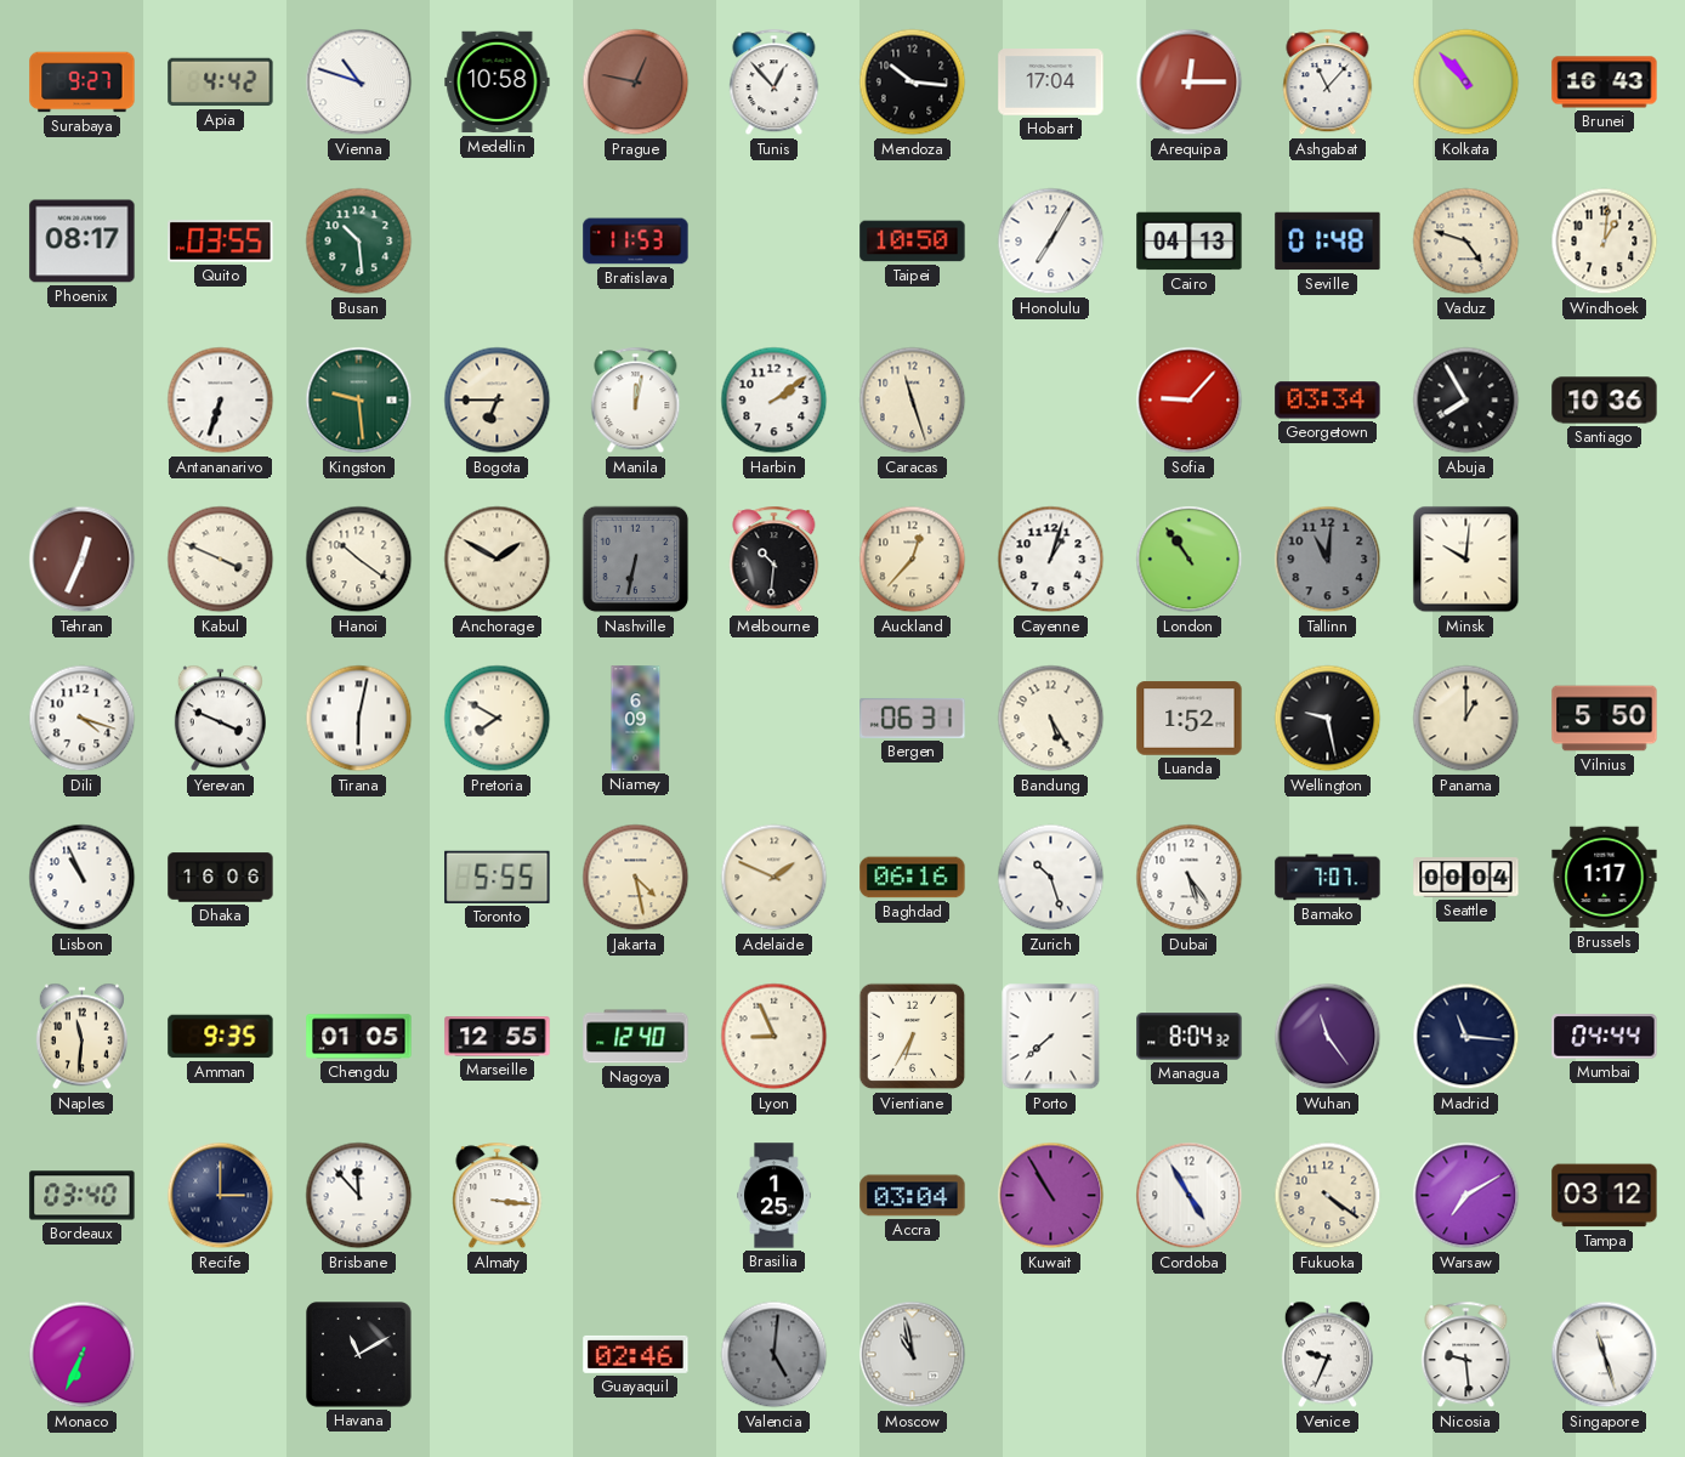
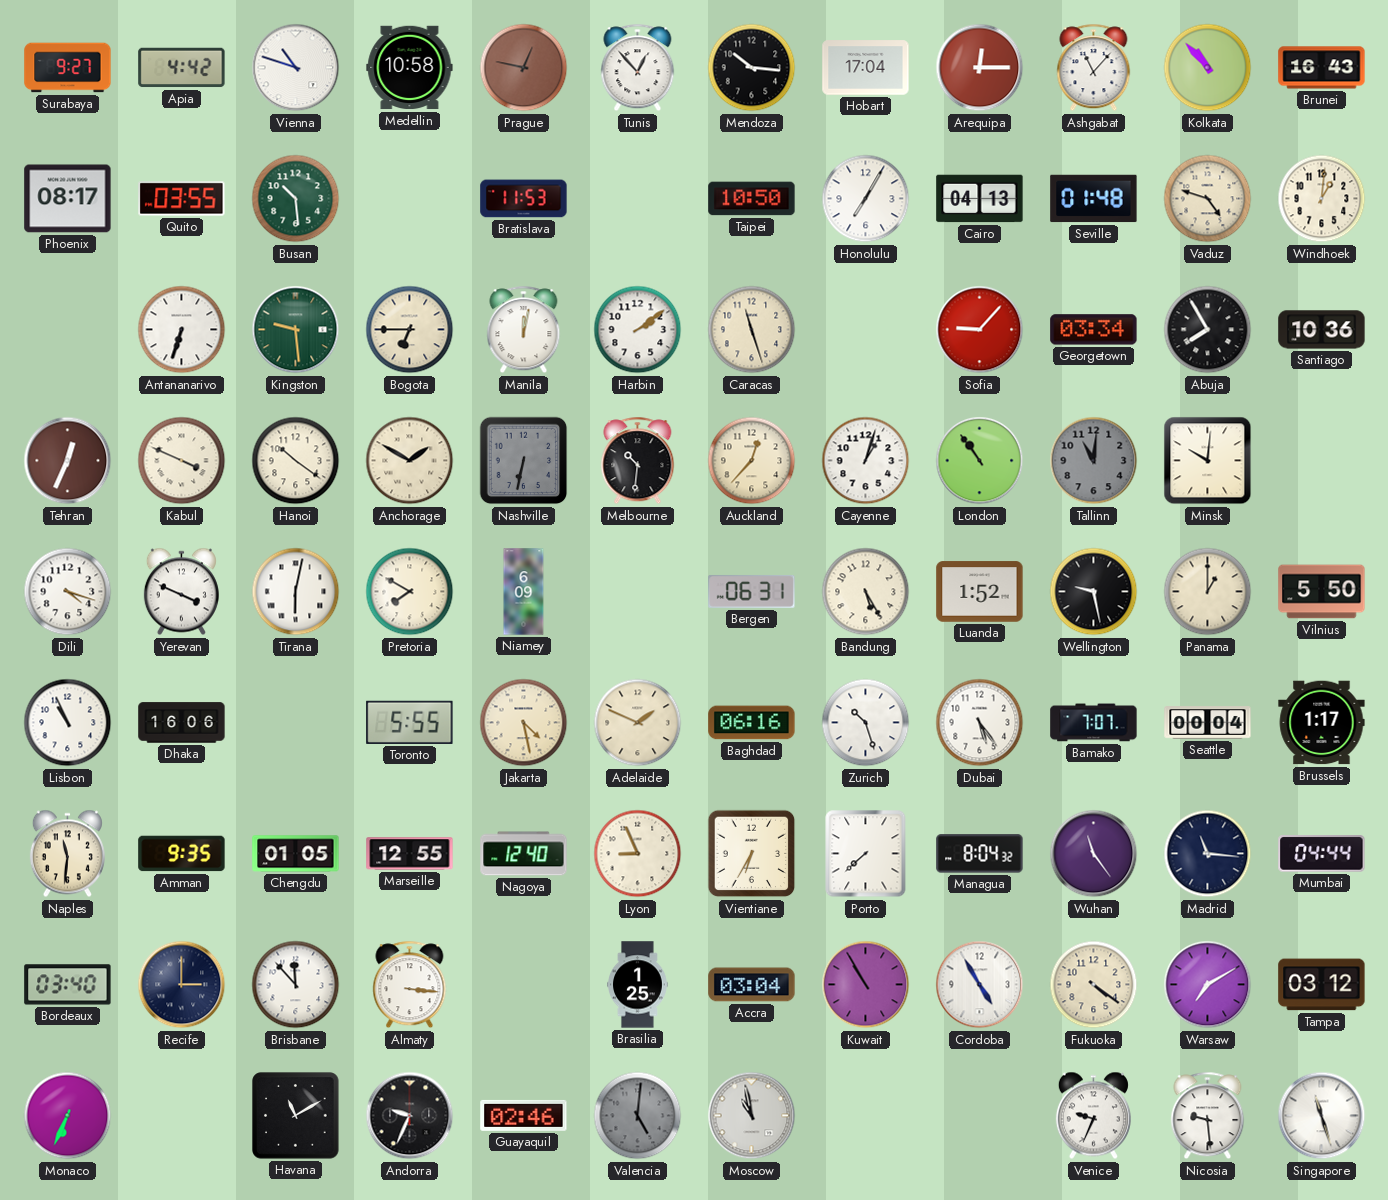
Andorra: none -> 9:34 (410, 1116)
